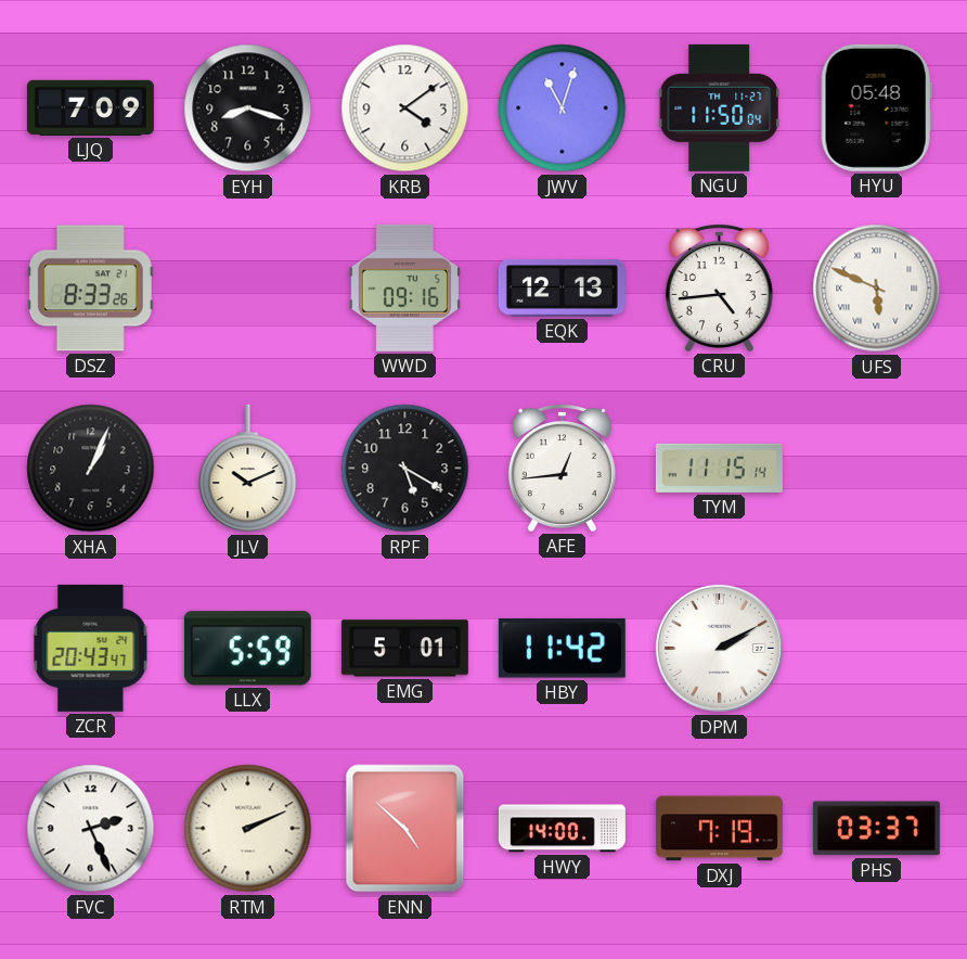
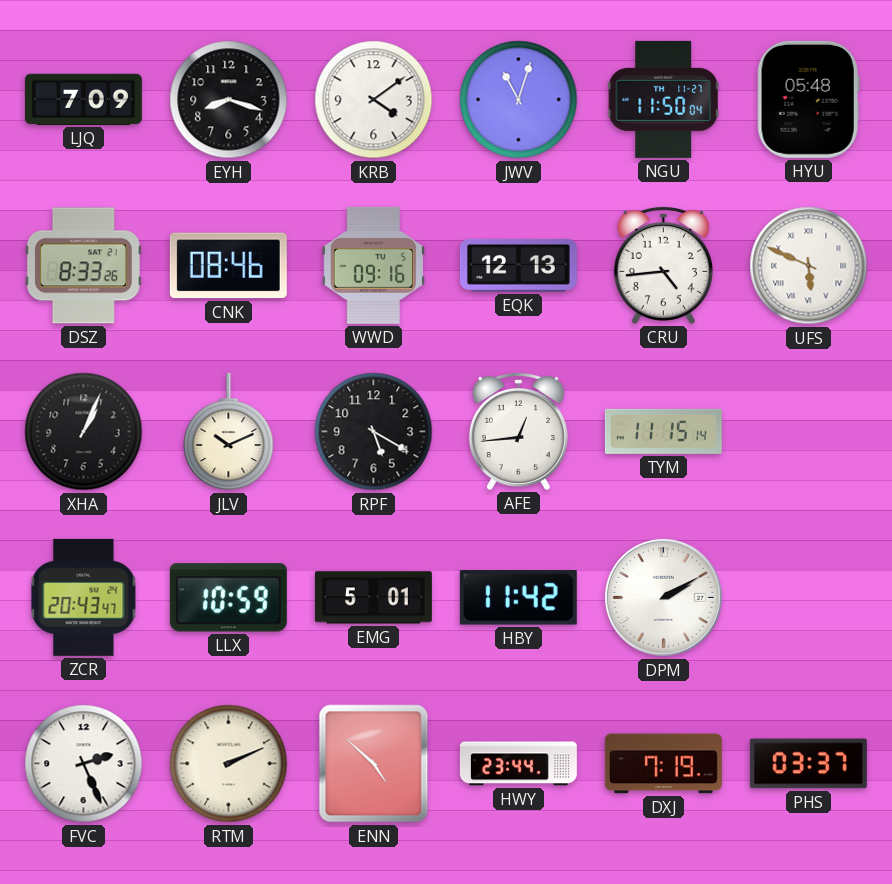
CNK: none -> 08:46 (228, 266)
LLX: 5:59 -> 10:59 (228, 598)
HWY: 14:00 -> 23:44 (518, 764)
